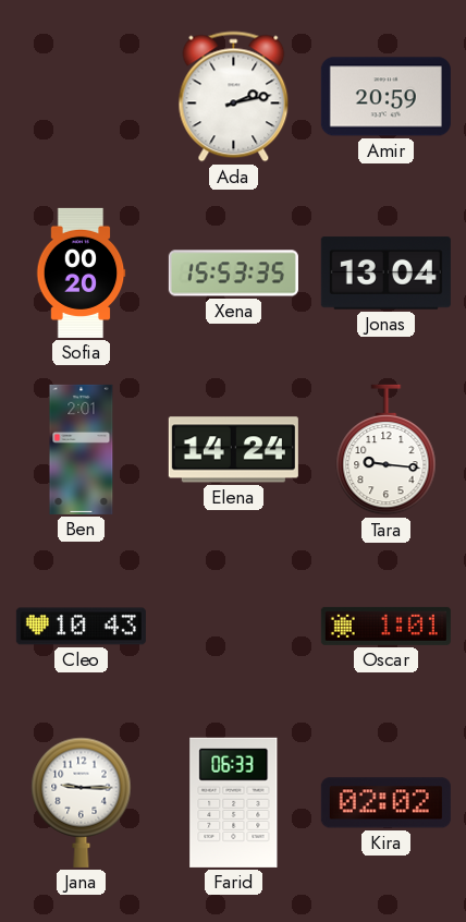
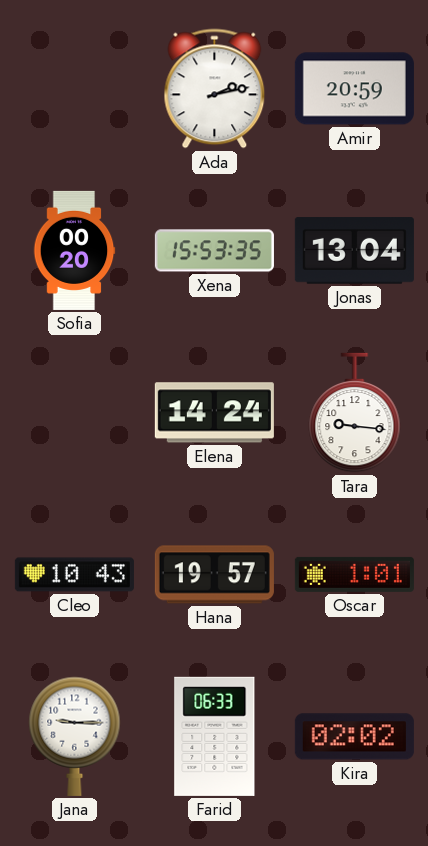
Ben: 2:01 -> none (82, 449)
Hana: none -> 19:57 (214, 575)
